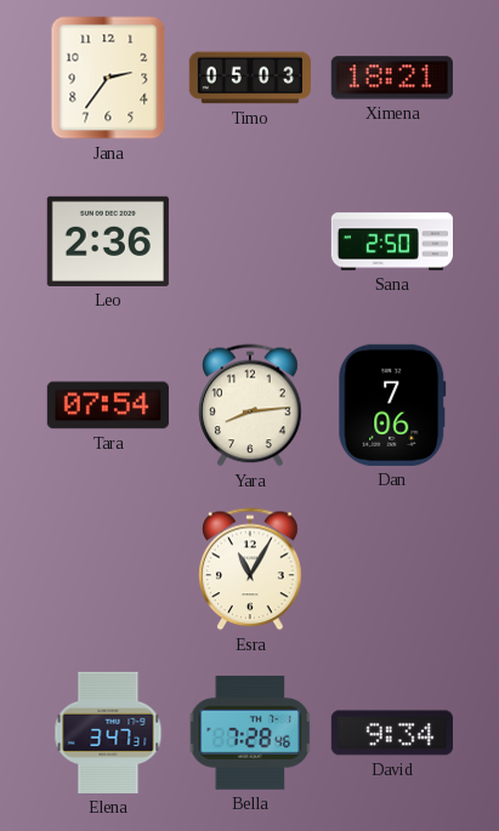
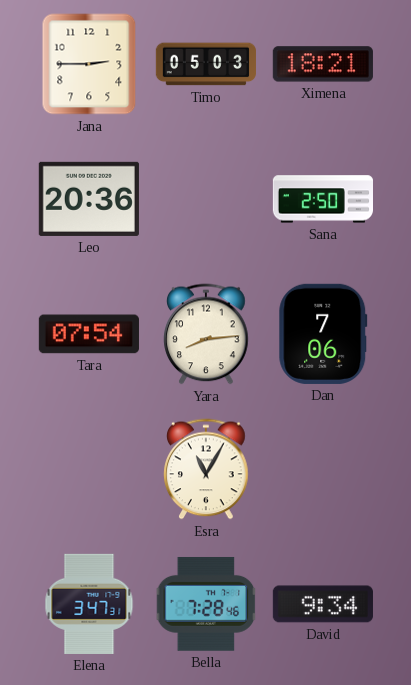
Jana: 2:36 -> 2:45 (89, 64)
Leo: 2:36 -> 20:36 (89, 199)
